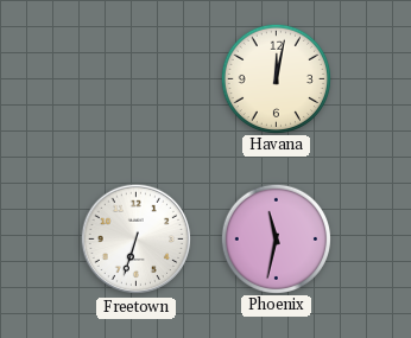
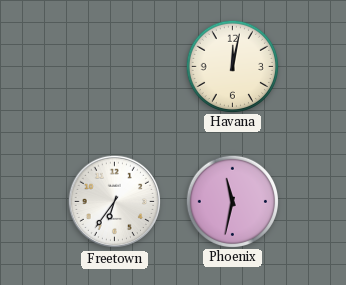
Freetown: 6:33 -> 6:36 (115, 202)
